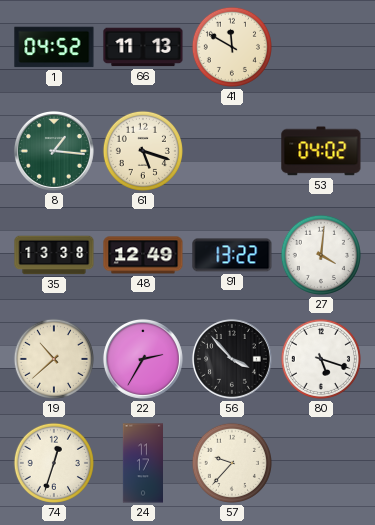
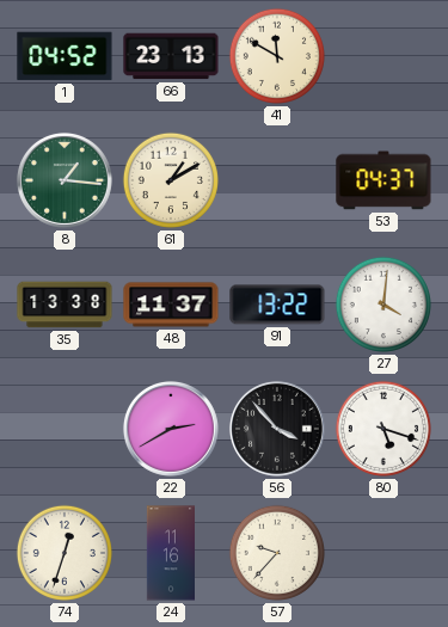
66: 11:13 -> 23:13 (171, 56)
61: 5:18 -> 1:10 (171, 180)
53: 04:02 -> 04:37 (383, 180)
48: 12:49 -> 11:37 (171, 305)
19: 10:38 -> none (54, 359)
22: 2:35 -> 2:40 (171, 429)
24: 11:17 -> 11:16 (170, 553)
